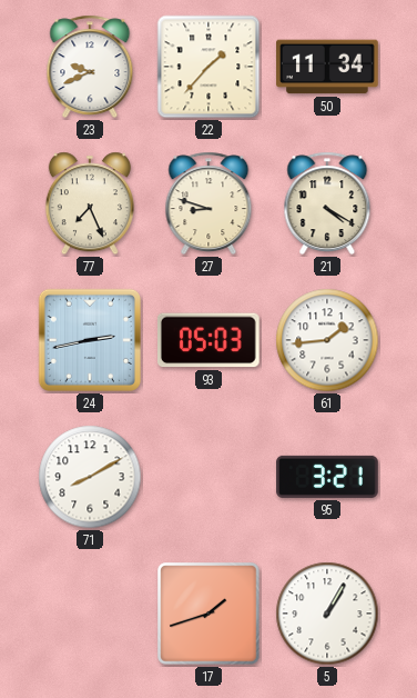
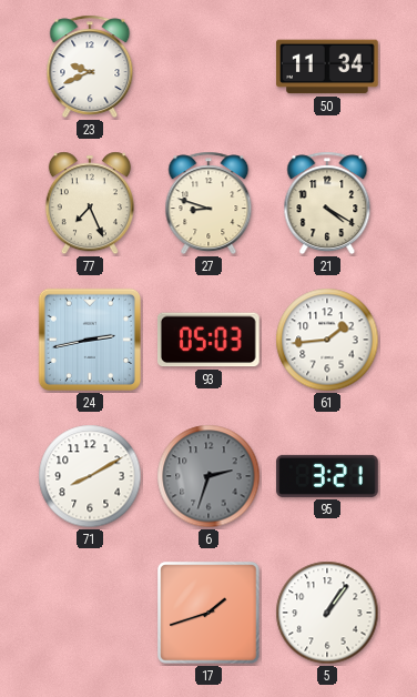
22: 1:37 -> none (208, 67)
6: none -> 2:33 (208, 476)
5: 1:05 -> 1:06 (327, 613)
